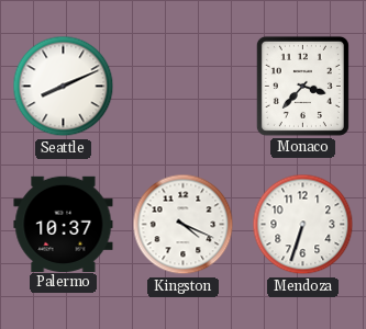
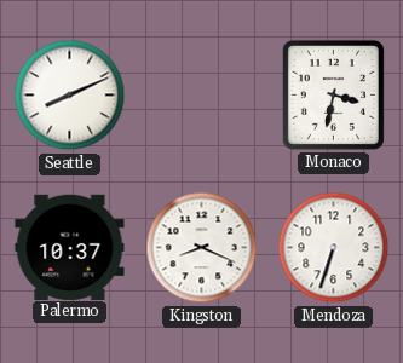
Monaco: 3:37 -> 3:32 (333, 94)
Kingston: 4:19 -> 8:19 (202, 248)
